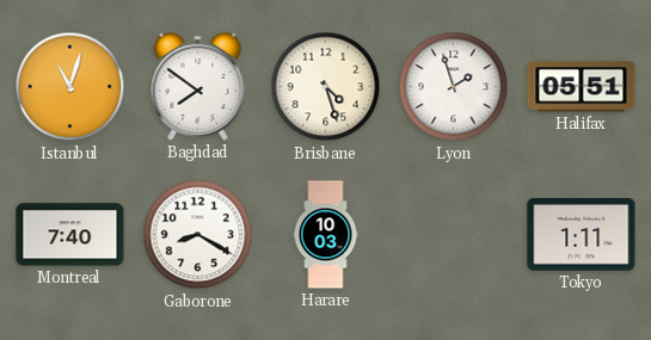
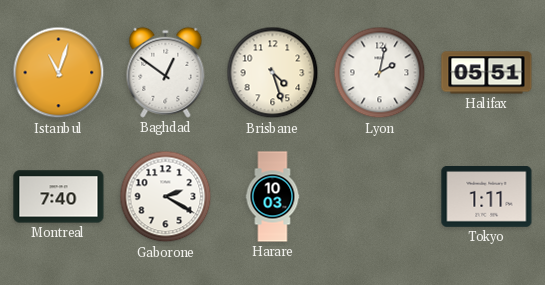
Baghdad: 7:51 -> 12:51 (166, 72)
Lyon: 1:57 -> 2:02 (380, 73)
Gaborone: 8:20 -> 2:20 (166, 197)
